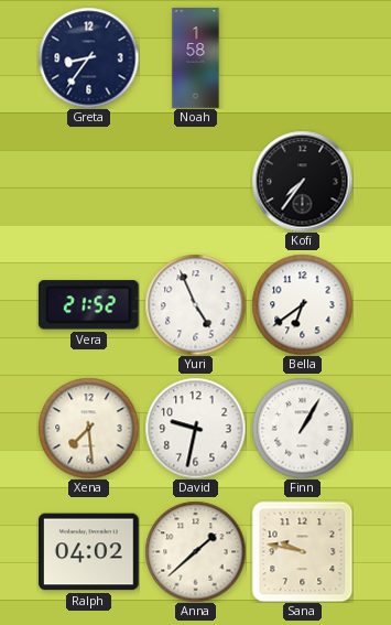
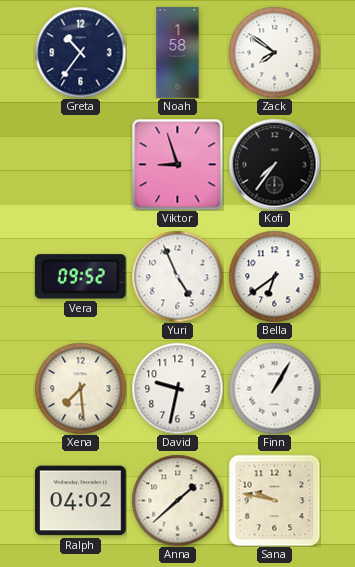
Greta: 8:36 -> 10:36 (80, 52)
Zack: none -> 7:51 (274, 52)
Viktor: none -> 8:57 (177, 164)
Vera: 21:52 -> 09:52 (80, 277)
